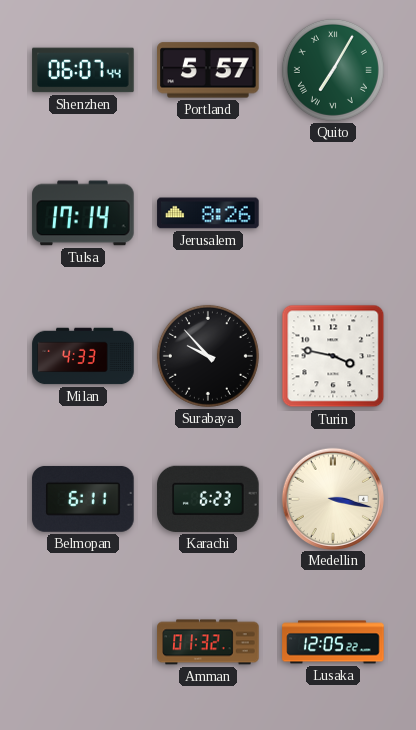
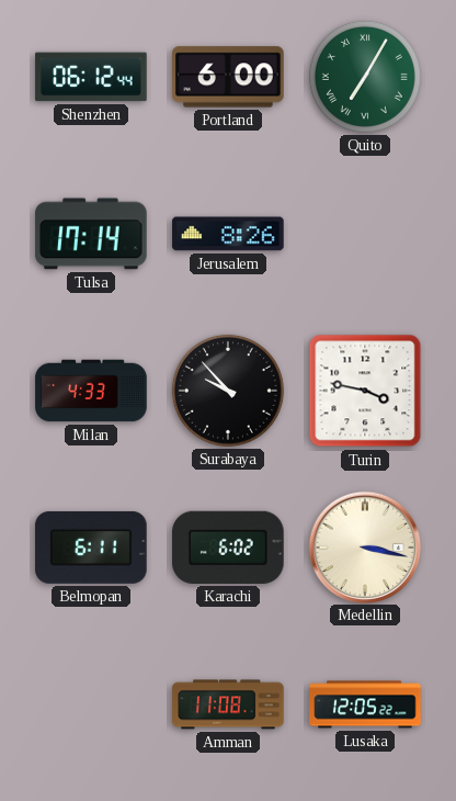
Shenzhen: 06:07 -> 06:12 (91, 77)
Portland: 5:57 -> 6:00 (228, 77)
Karachi: 6:23 -> 6:02 (228, 548)
Amman: 01:32 -> 11:08 (228, 704)
